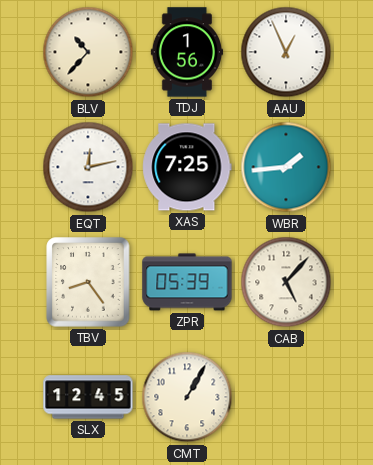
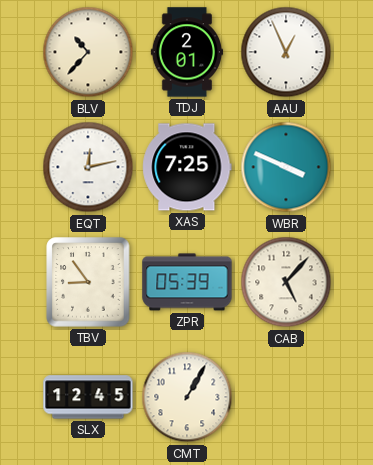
TDJ: 1:56 -> 2:01 (187, 52)
WBR: 1:44 -> 3:49 (286, 167)
TBV: 8:24 -> 8:54 (88, 282)
